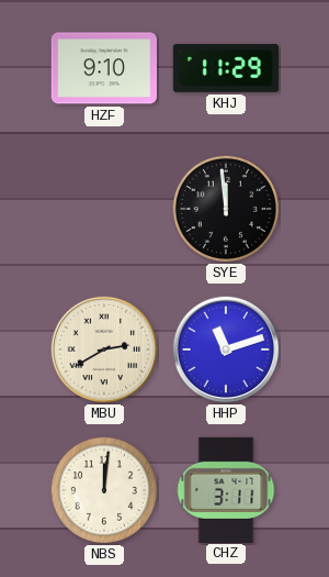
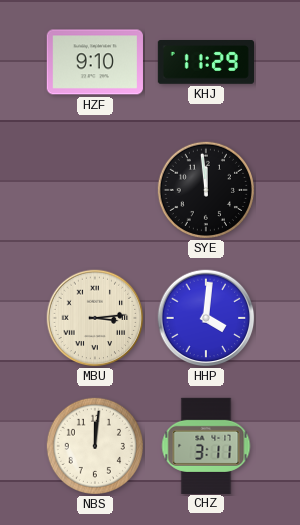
MBU: 2:40 -> 3:14 (95, 318)
HHP: 11:12 -> 4:01 (206, 318)
